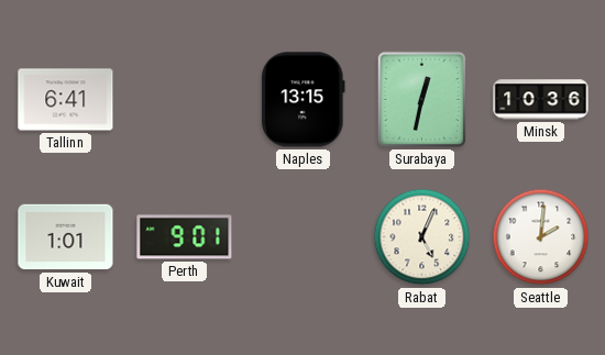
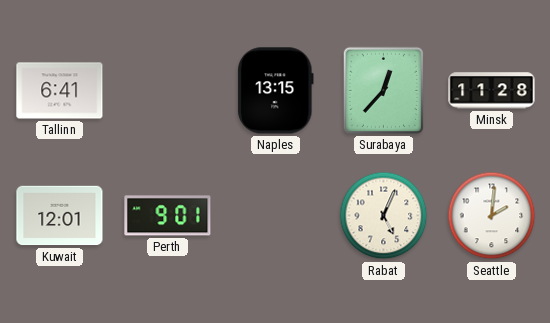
Surabaya: 12:32 -> 12:37 (383, 90)
Minsk: 10:36 -> 11:28 (492, 91)
Kuwait: 1:01 -> 12:01 (60, 216)
